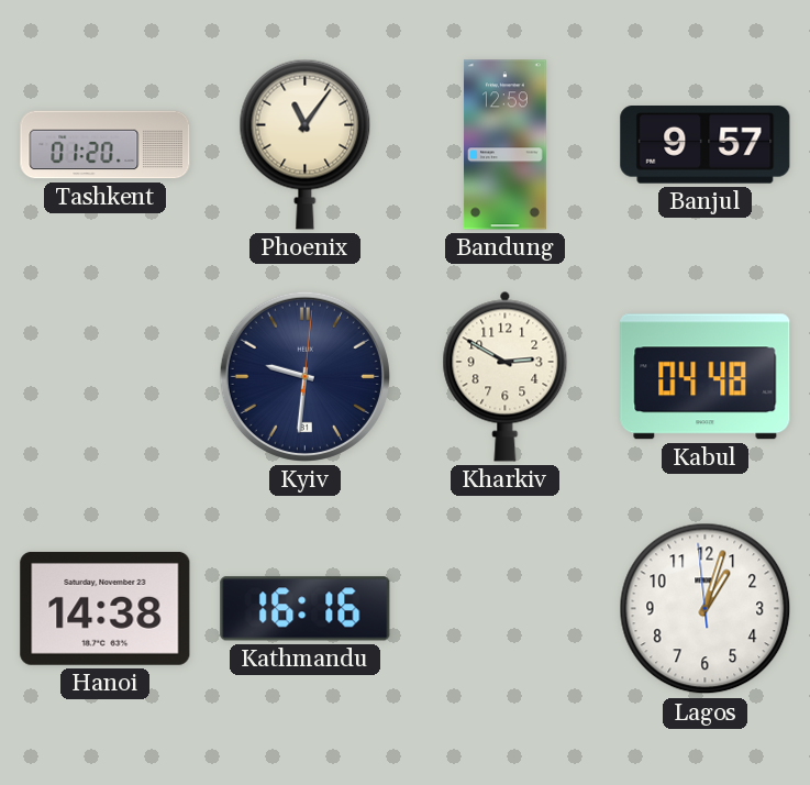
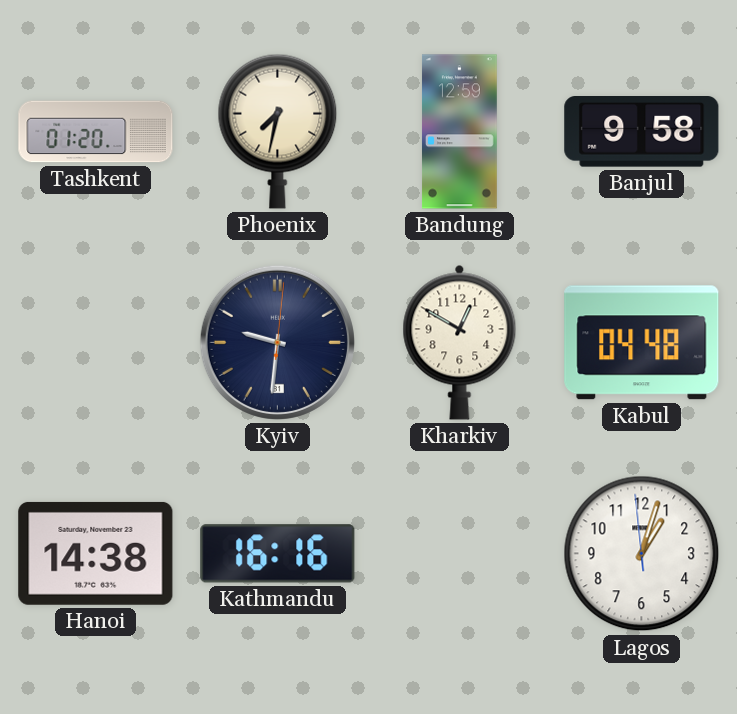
Phoenix: 11:06 -> 7:32 (278, 131)
Banjul: 9:57 -> 9:58 (642, 132)
Kharkiv: 2:50 -> 12:50 (460, 342)
